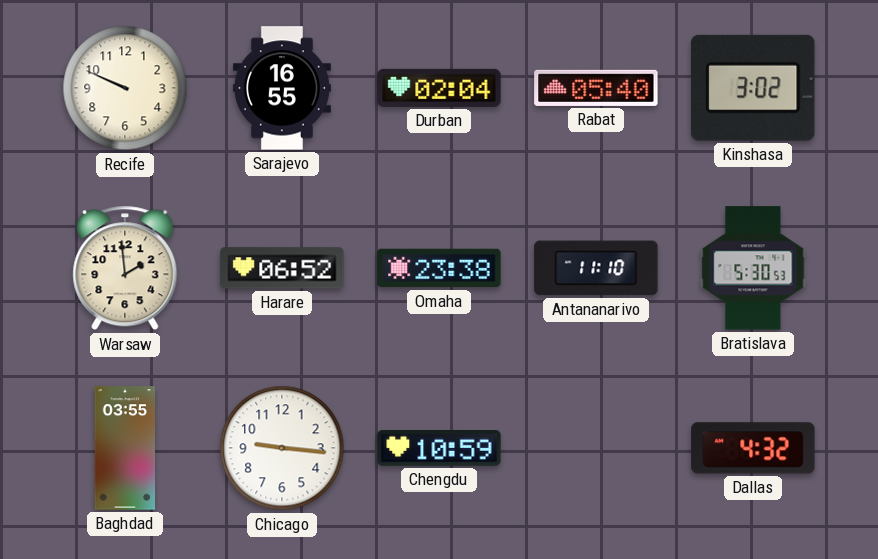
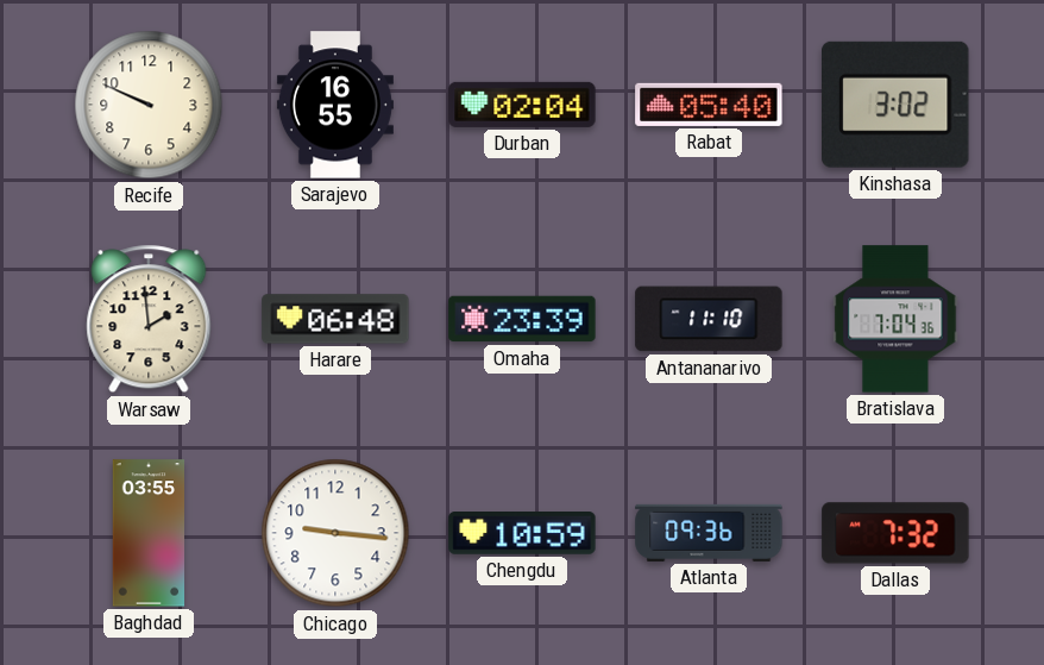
Harare: 06:52 -> 06:48 (335, 319)
Omaha: 23:38 -> 23:39 (522, 319)
Bratislava: 5:30 -> 7:04 (895, 319)
Atlanta: none -> 09:36 (709, 533)
Dallas: 4:32 -> 7:32 (895, 533)
